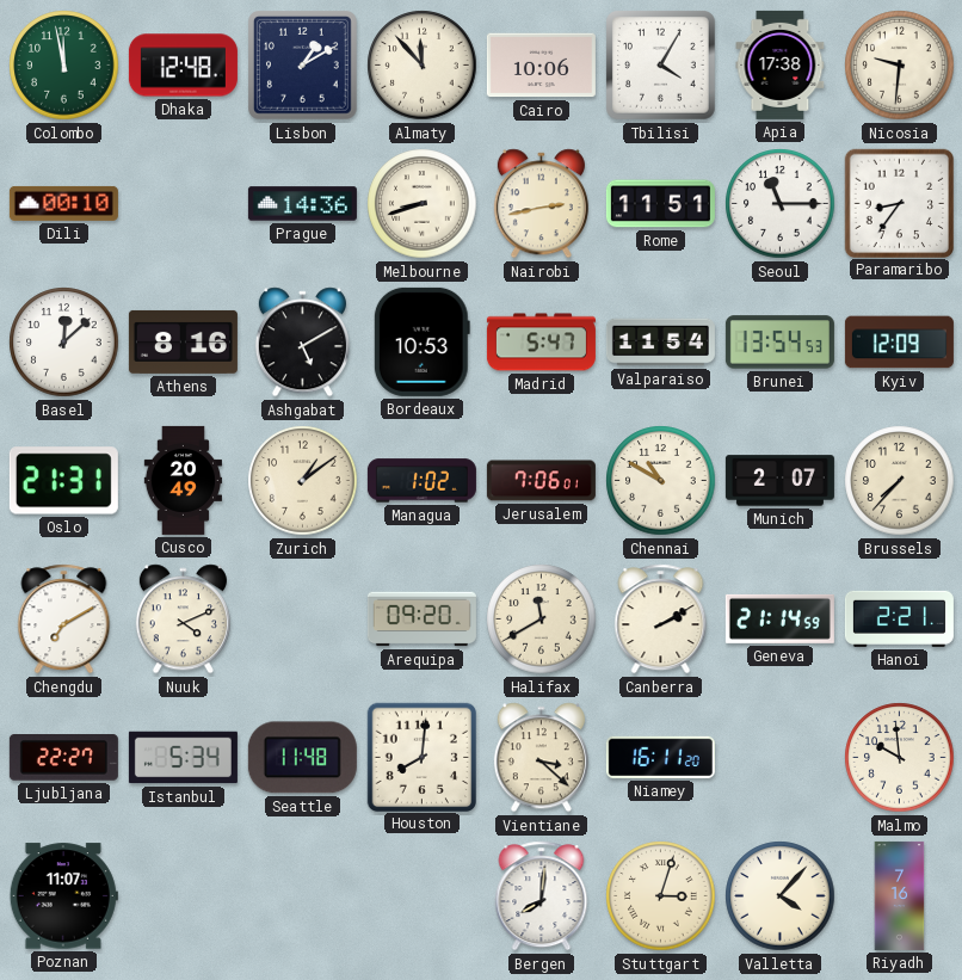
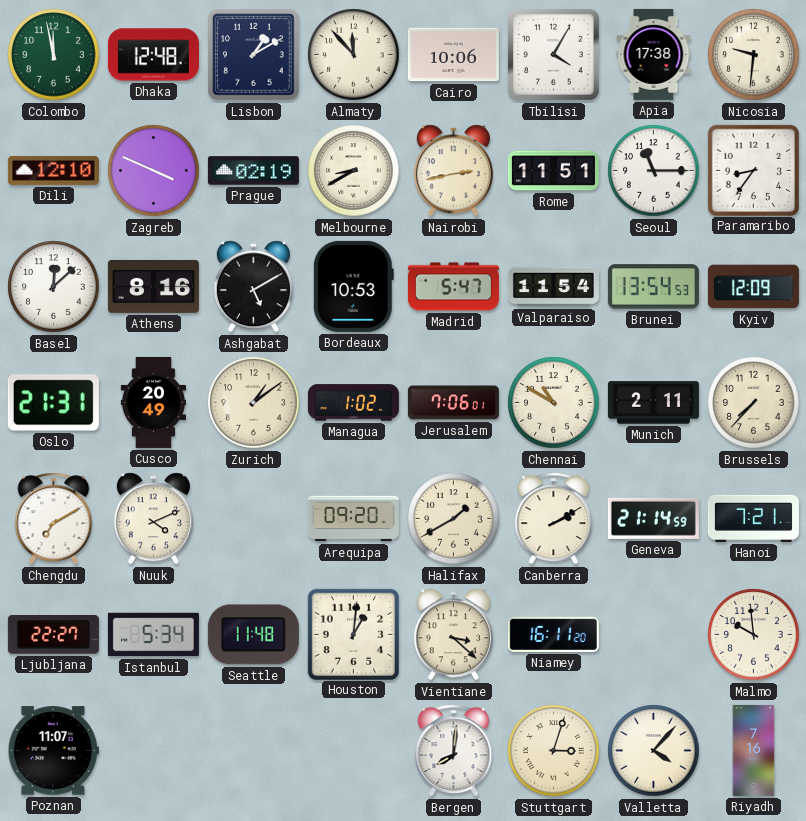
Dili: 00:10 -> 12:10 (53, 170)
Zagreb: none -> 3:49 (154, 171)
Prague: 14:36 -> 02:19 (253, 171)
Melbourne: 8:42 -> 8:40 (354, 171)
Munich: 2:07 -> 2:11 (653, 403)
Halifax: 11:40 -> 1:40 (454, 519)
Hanoi: 2:21 -> 7:21 (753, 518)
Houston: 8:01 -> 1:01 (353, 634)
